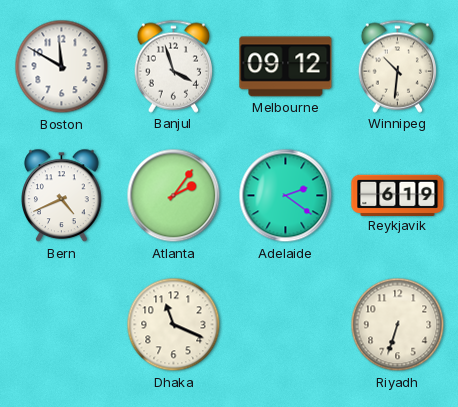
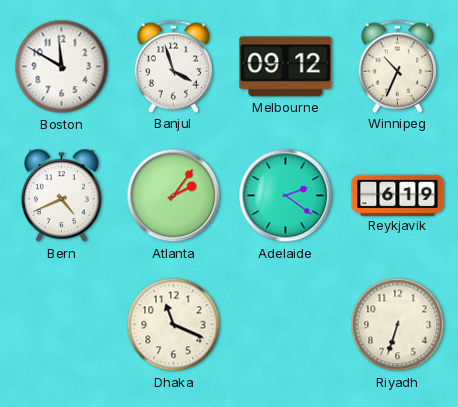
Winnipeg: 10:31 -> 10:34 (397, 66)
